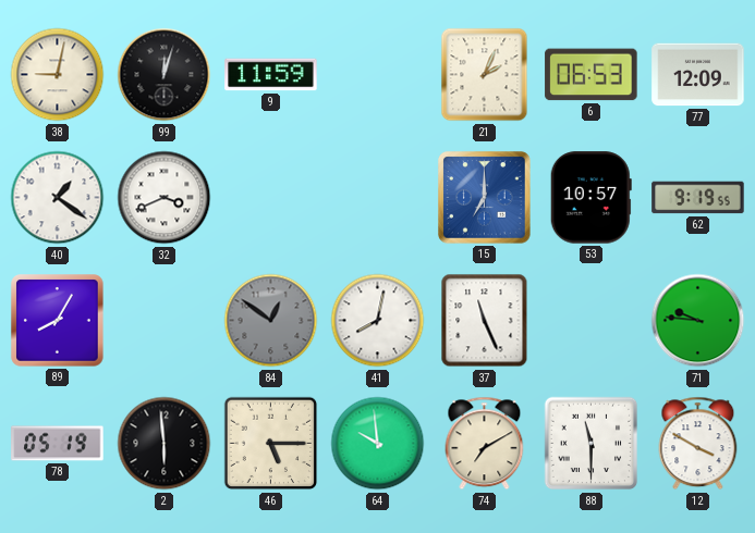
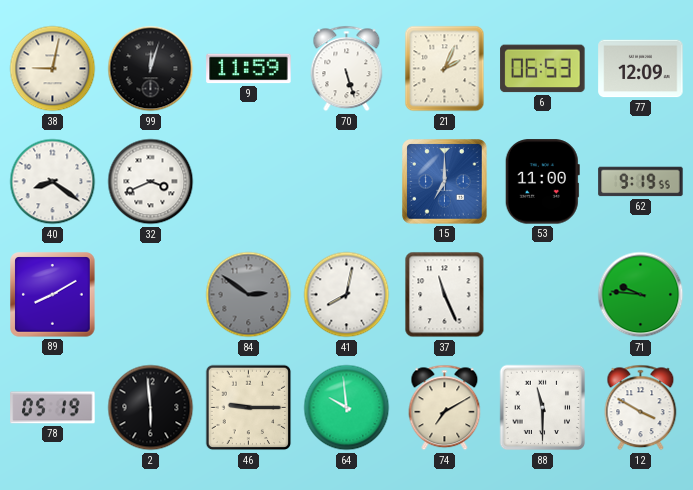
70: none -> 5:27 (347, 69)
40: 1:21 -> 8:21 (53, 182)
53: 10:57 -> 11:00 (542, 182)
89: 8:05 -> 8:10 (53, 295)
84: 12:51 -> 2:51 (249, 295)
46: 5:15 -> 9:15 (249, 408)
